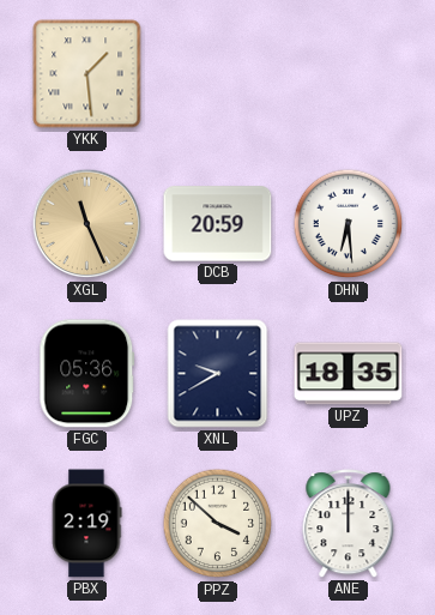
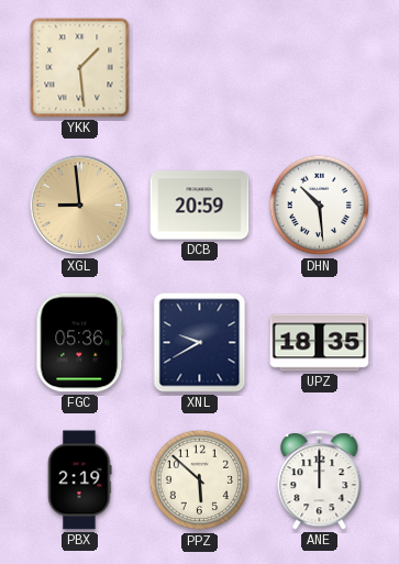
XGL: 11:26 -> 8:59 (80, 206)
DHN: 6:29 -> 10:29 (320, 206)
PPZ: 3:52 -> 5:52 (200, 480)
